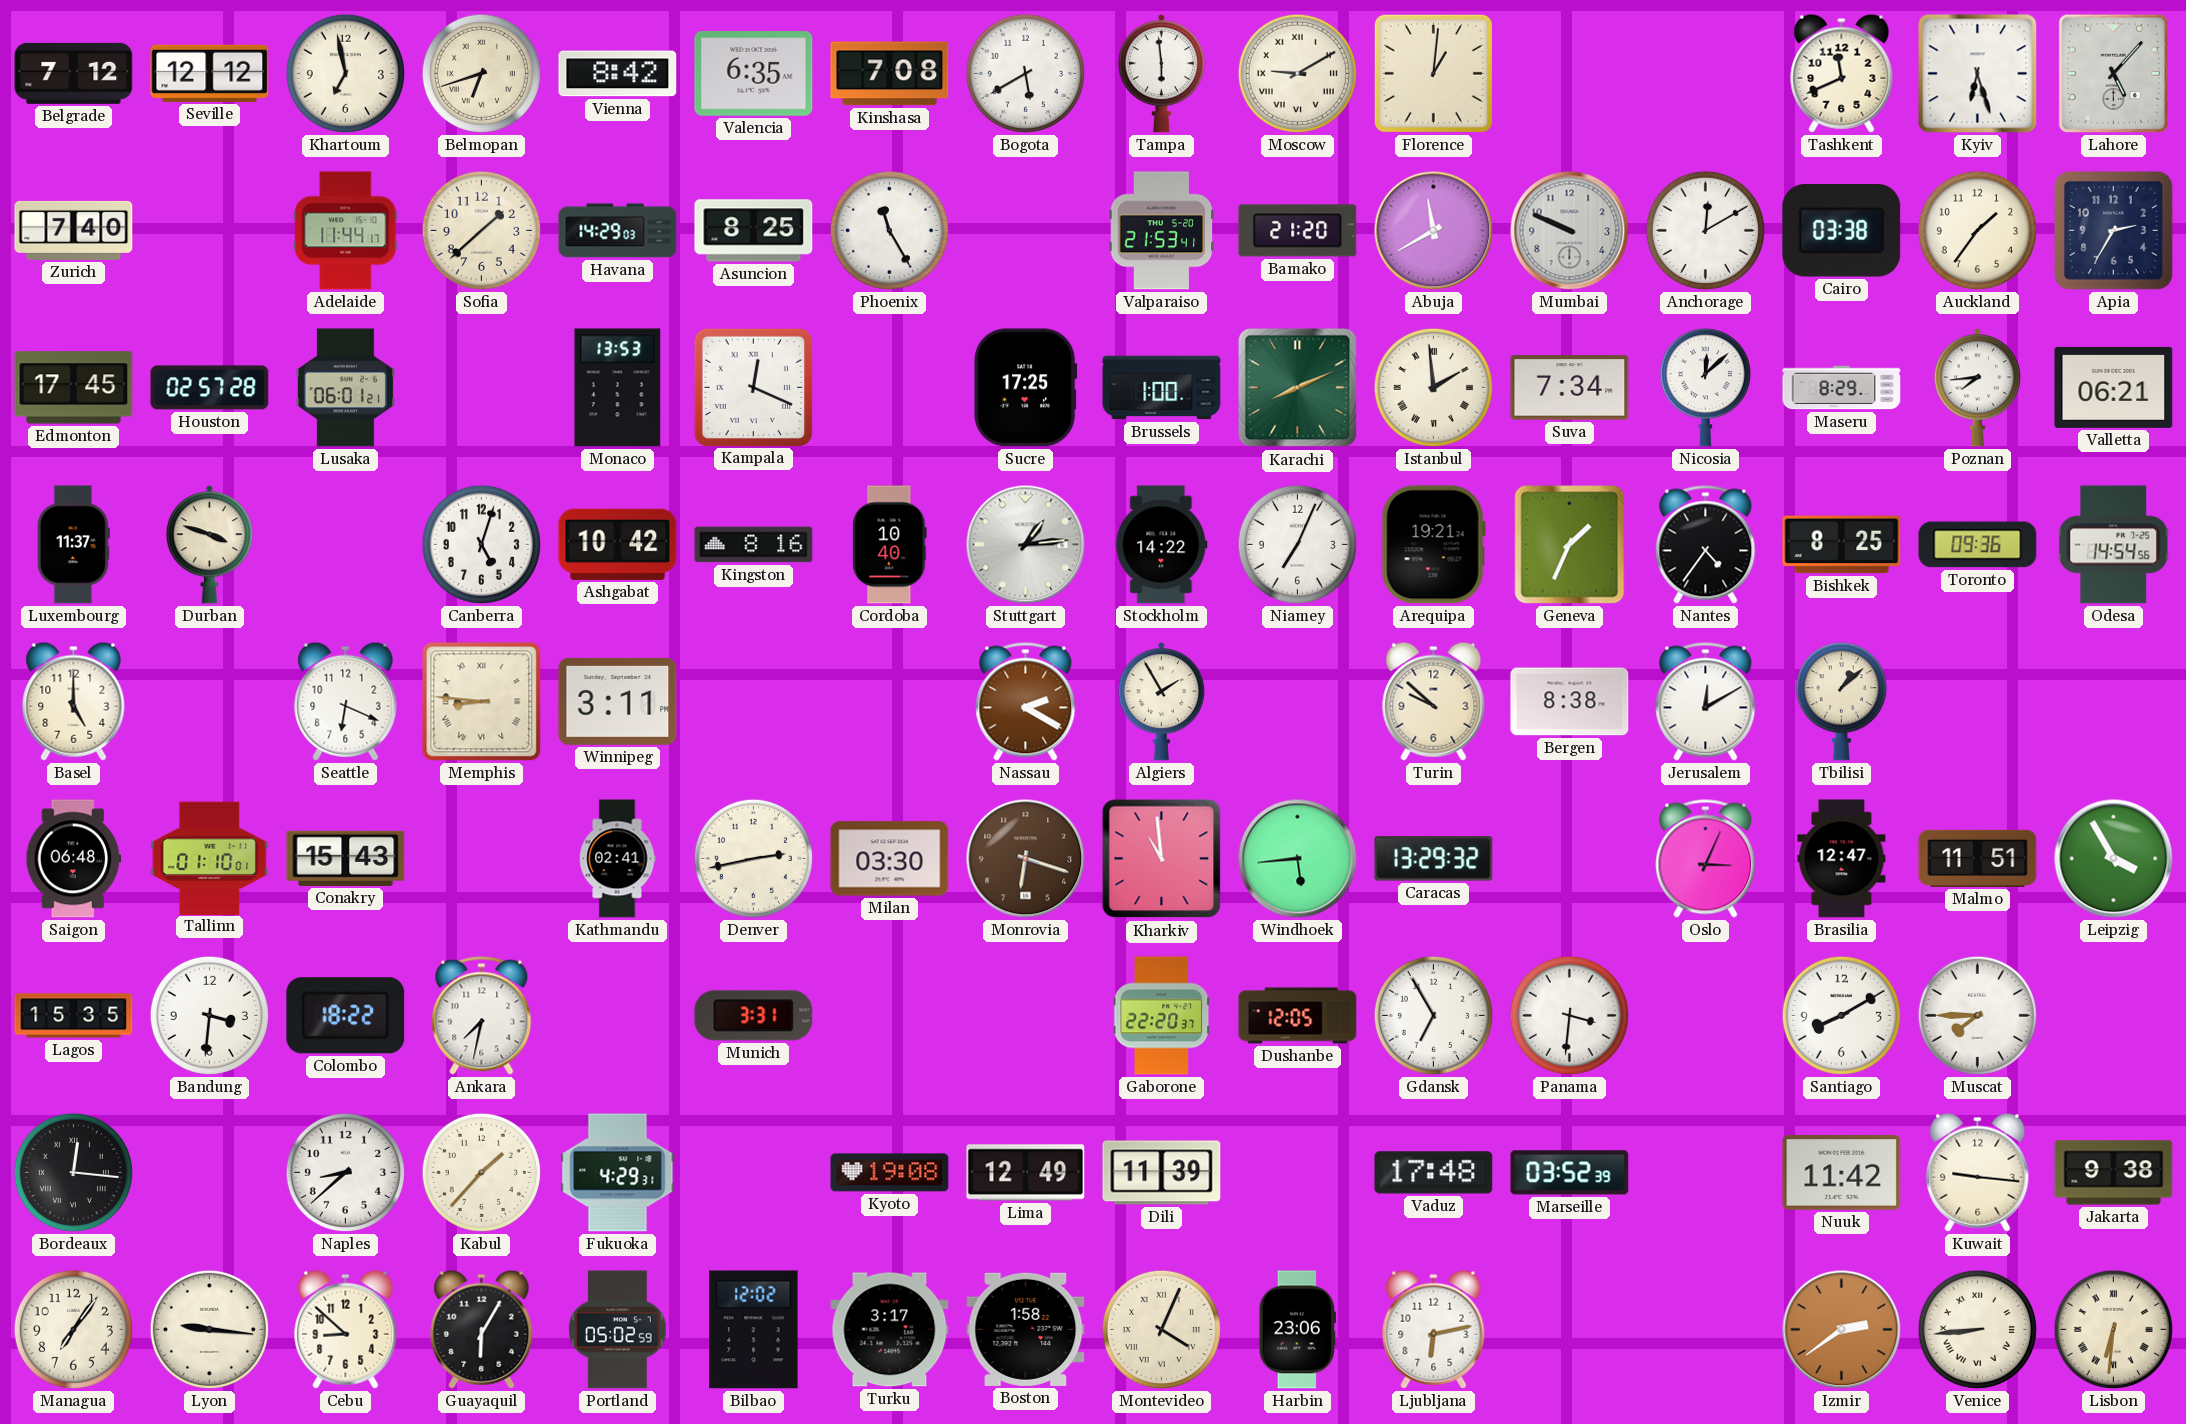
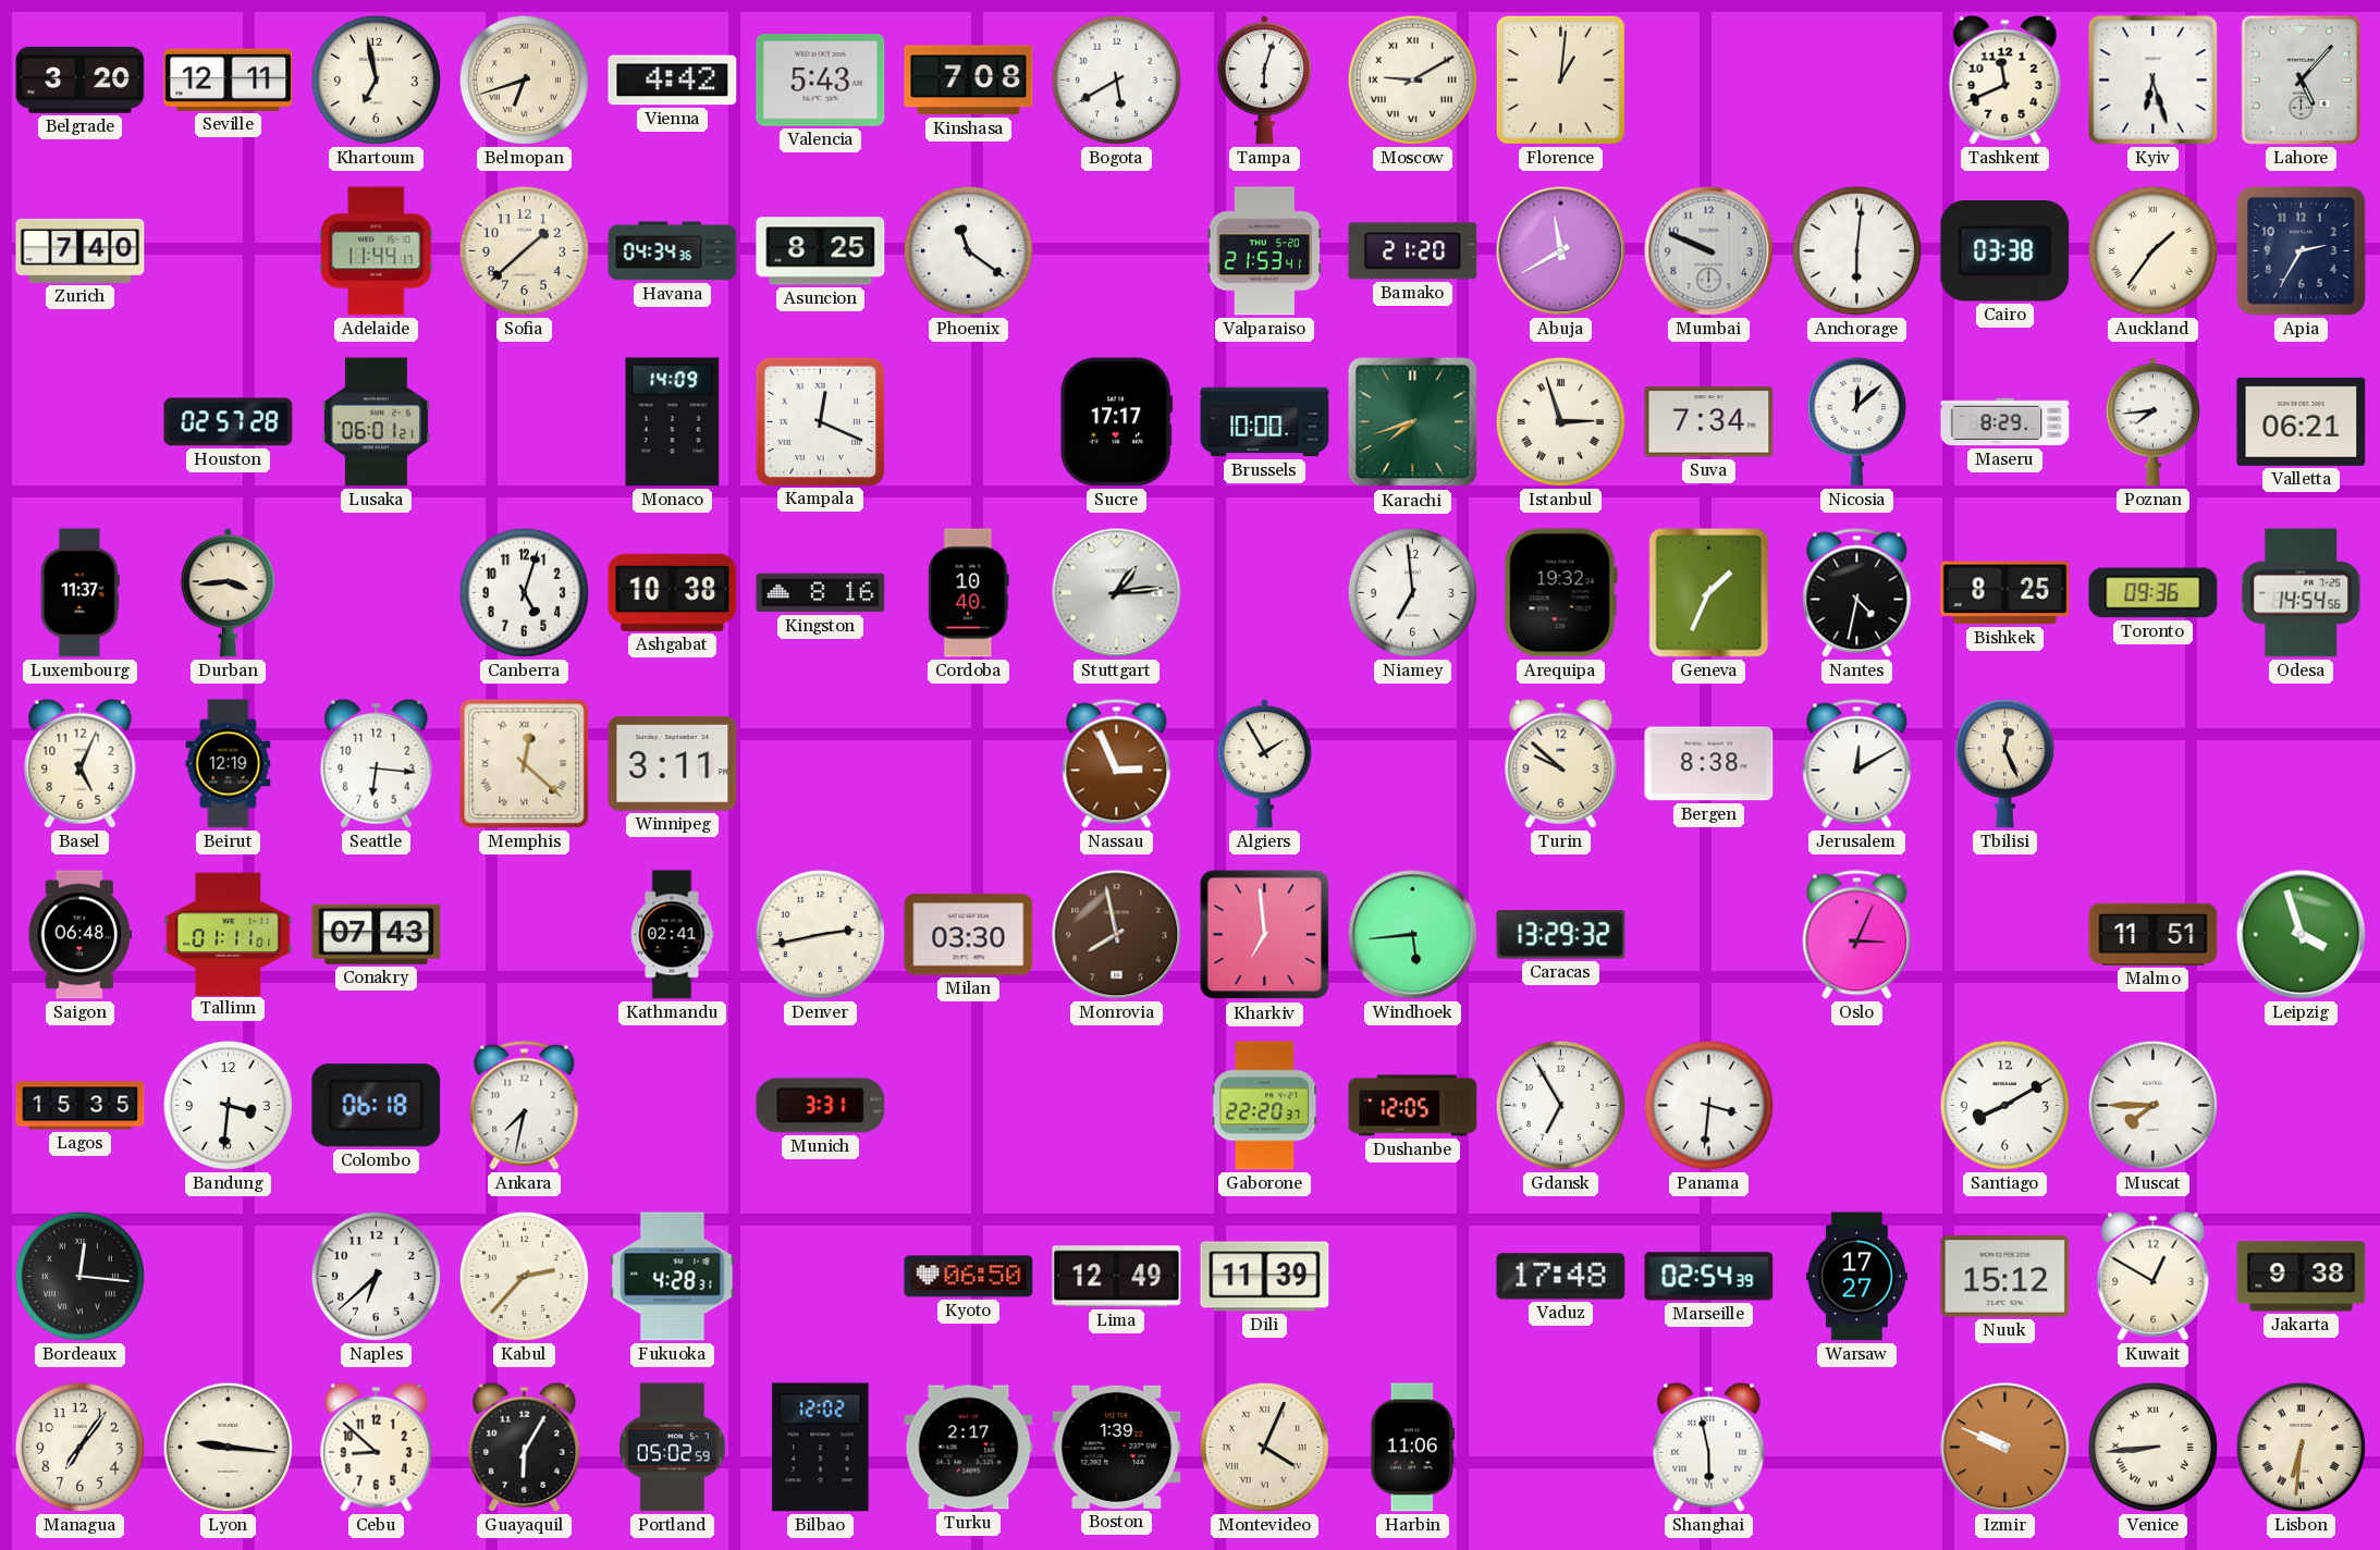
Belgrade: 7:12 -> 3:20 (81, 79)
Seville: 12:12 -> 12:11 (229, 79)
Vienna: 8:42 -> 4:42 (673, 81)
Valencia: 6:35 -> 5:43 (821, 81)
Tampa: 5:59 -> 6:03 (1264, 81)
Havana: 14:29 -> 04:34 (673, 251)
Phoenix: 11:25 -> 11:21 (968, 250)
Anchorage: 12:10 -> 6:01 (1856, 250)
Auckland numerals: Arabic -> Roman (2152, 250)
Edmonton: 17:45 -> none (74, 388)
Monaco: 13:53 -> 14:09 (673, 422)
Sucre: 17:25 -> 17:17 (1117, 422)
Brussels: 1:00 -> 10:00 (1265, 422)
Karachi: 8:11 -> 7:42 (1413, 422)
Istanbul: 1:59 -> 2:57 (1560, 421)
Durban: 3:48 -> 3:44 (228, 593)
Ashgabat: 10:42 -> 10:38 (673, 592)
Stockholm: 14:22 -> none (1162, 545)
Niamey: 7:04 -> 6:59 (1412, 592)
Arequipa: 19:21 -> 19:32 (1560, 593)
Nantes: 4:36 -> 4:32 (1857, 593)
Basel: 5:00 -> 5:04 (81, 763)
Beirut: none -> 12:19 (229, 764)
Seattle: 6:19 -> 6:16 (377, 763)
Memphis: 8:46 -> 12:22 (525, 764)
Nassau: 2:20 -> 2:56 (1117, 764)
Tbilisi: 1:08 -> 12:26 (2004, 764)
Tallinn: 01:10 -> 01:11 (229, 934)
Conakry: 15:43 -> 07:43 (377, 934)
Monrovia: 6:18 -> 7:58 (1117, 935)
Kharkiv: 10:59 -> 6:59 (1265, 935)
Brasilia: 12:47 -> none (1842, 859)
Leipzig: 3:55 -> 3:57 (2302, 935)
Colombo: 18:22 -> 06:18 (377, 1106)
Naples: 8:38 -> 6:38 (376, 1276)
Kabul: 1:37 -> 2:37 (524, 1276)
Fukuoka: 4:29 -> 4:28 (673, 1277)
Kyoto: 19:08 -> 06:50 (969, 1277)
Marseille: 03:52 -> 02:54 (1709, 1277)
Warsaw: none -> 17:27 (1856, 1277)
Nuuk: 11:42 -> 15:12 (2005, 1277)
Kuwait: 9:16 -> 12:50 (2154, 1276)
Turku: 3:17 -> 2:17 (969, 1448)
Boston: 1:58 -> 1:39 (1117, 1447)
Harbin: 23:06 -> 11:06 (1412, 1448)
Ljubljana: 6:13 -> none (1434, 1329)
Shanghai: none -> 5:58 (1709, 1447)
Izmir: 2:39 -> 9:49 (2005, 1448)
